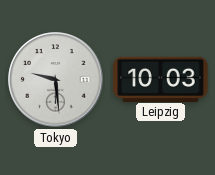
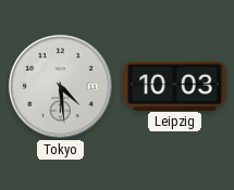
Tokyo: 9:29 -> 4:29 (61, 87)
